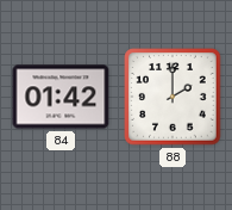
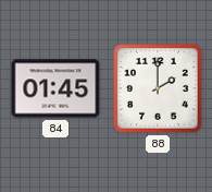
84: 01:42 -> 01:45 (55, 88)
